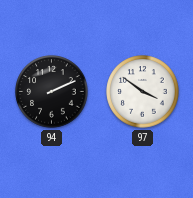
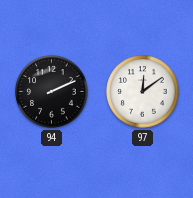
97: 3:51 -> 12:09 (143, 92)
